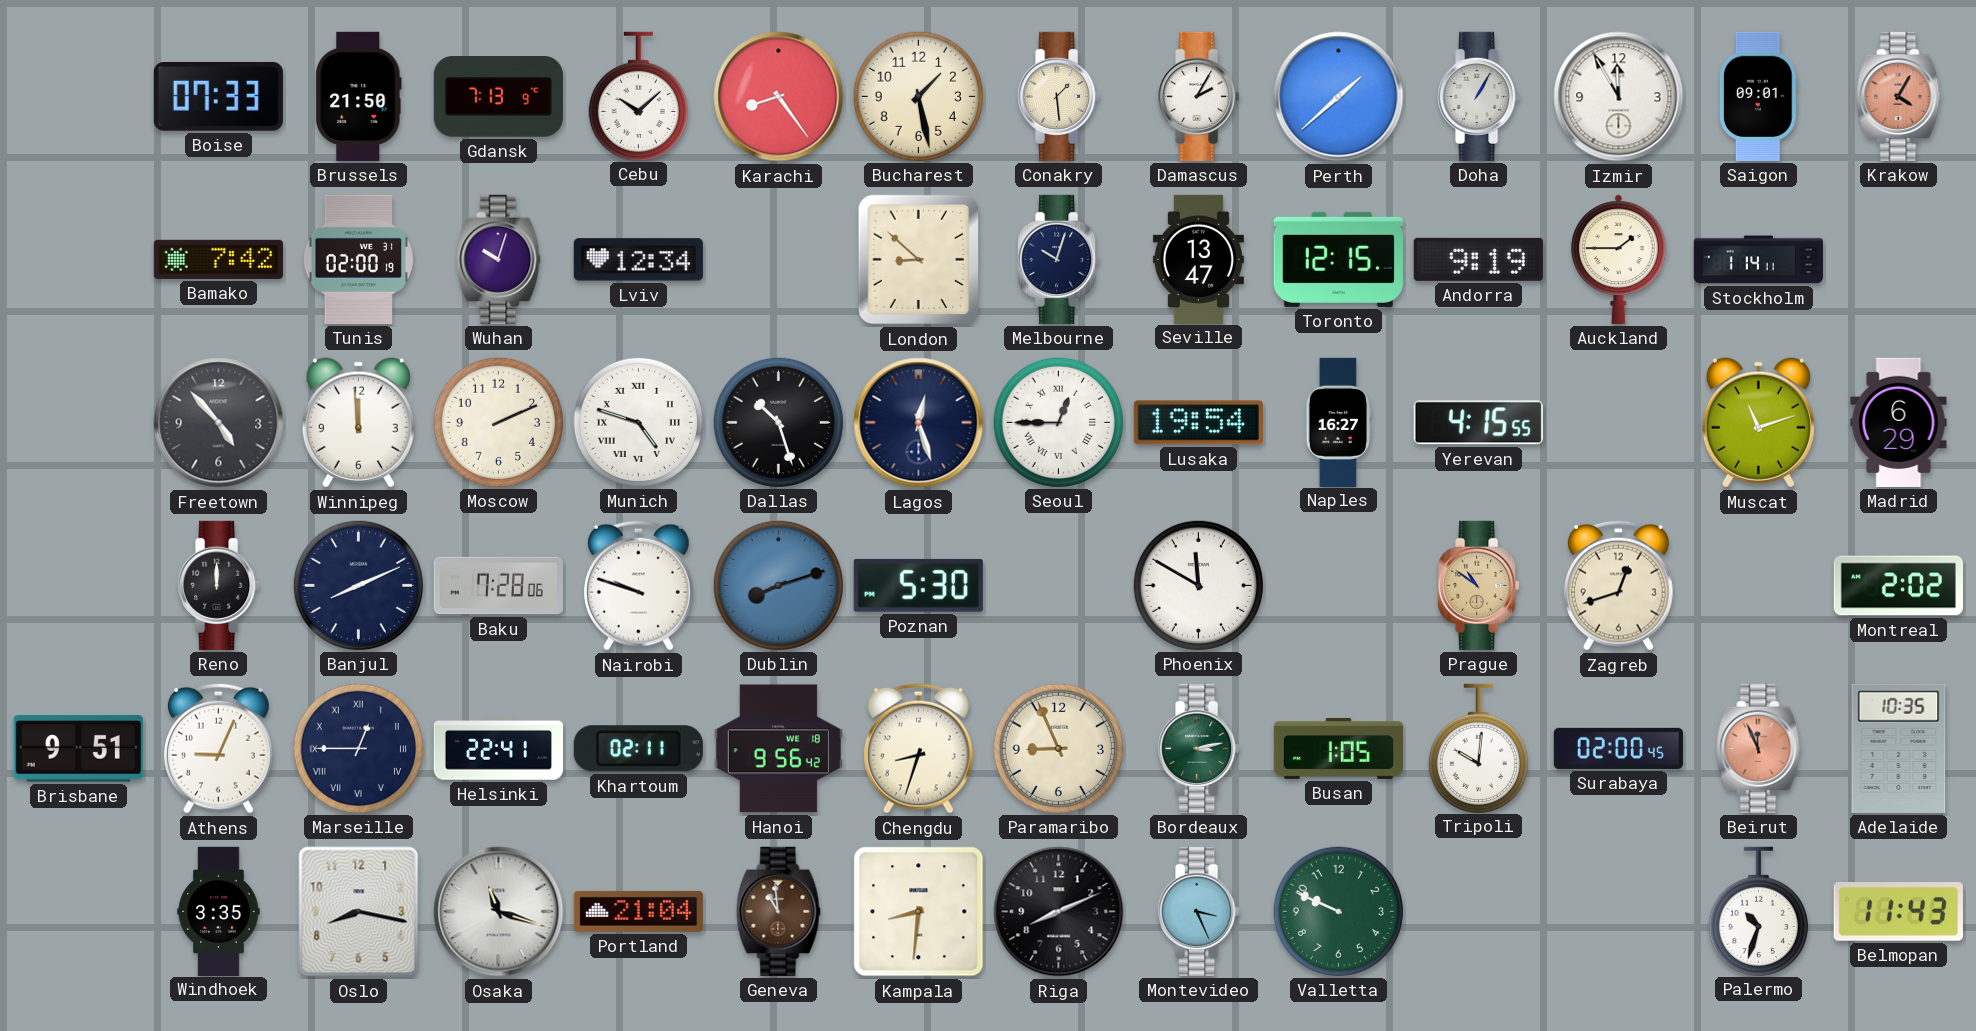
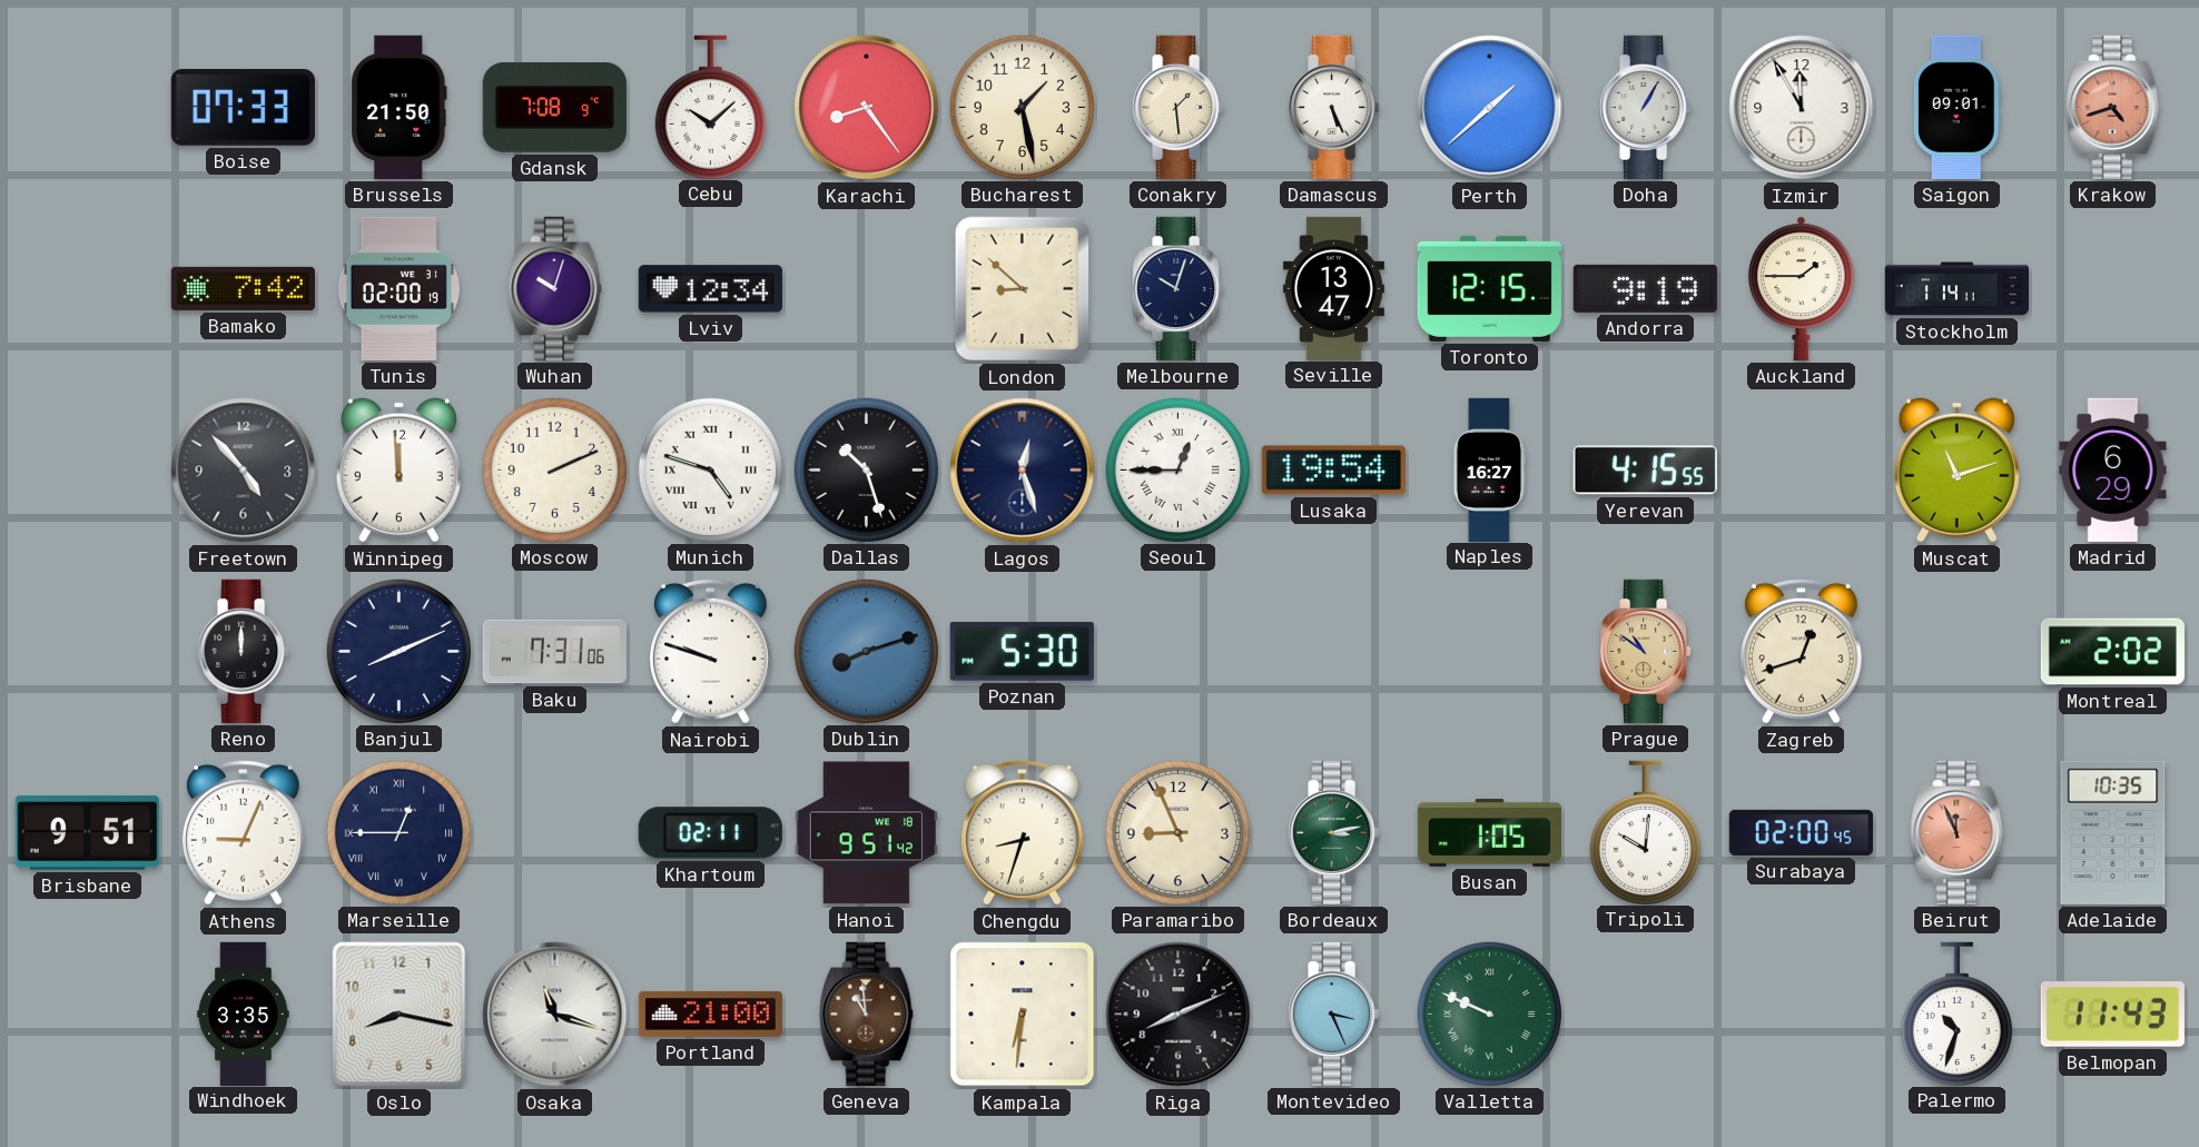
Gdansk: 7:13 -> 7:08 (554, 108)
Damascus: 2:05 -> 5:26 (1334, 107)
Krakow: 4:05 -> 4:42 (2113, 107)
Baku: 7:28 -> 7:31 (554, 652)
Phoenix: 11:50 -> none (1198, 585)
Helsinki: 22:41 -> none (498, 749)
Hanoi: 9:56 -> 9:51 (866, 833)
Portland: 21:04 -> 21:00 (710, 1013)
Kampala: 8:31 -> 6:31 (1023, 1015)
Valletta numerals: Arabic -> Roman (1489, 1013)
